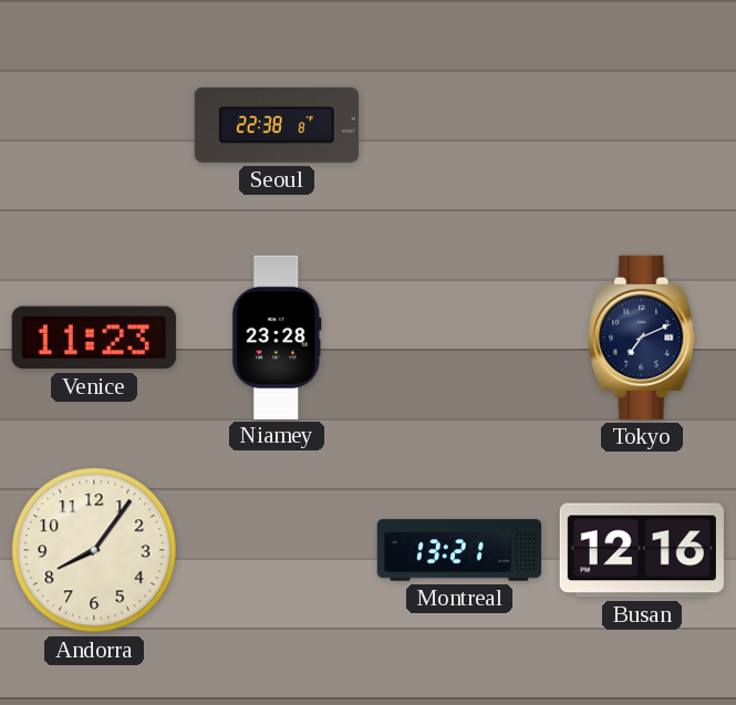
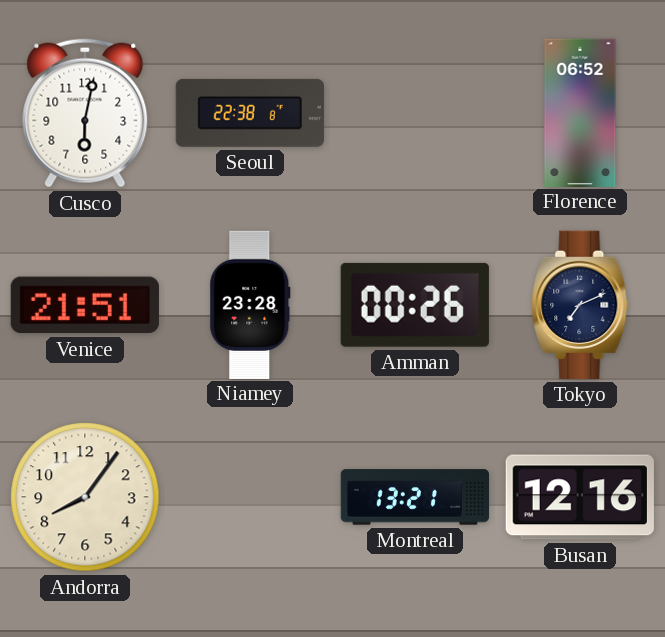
Cusco: none -> 6:02 (85, 113)
Florence: none -> 06:52 (580, 112)
Venice: 11:23 -> 21:51 (85, 305)
Amman: none -> 00:26 (415, 305)
